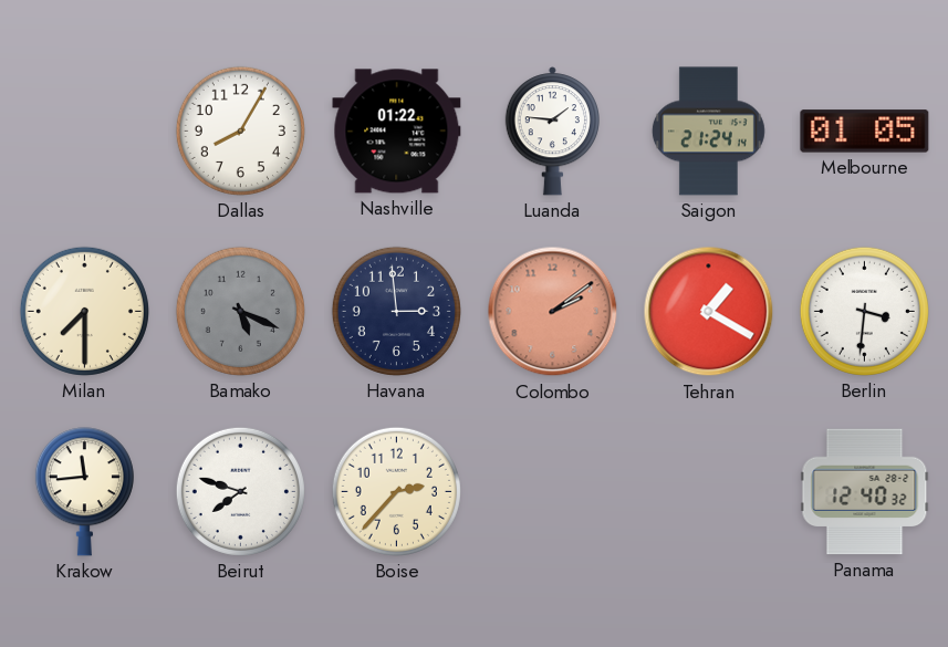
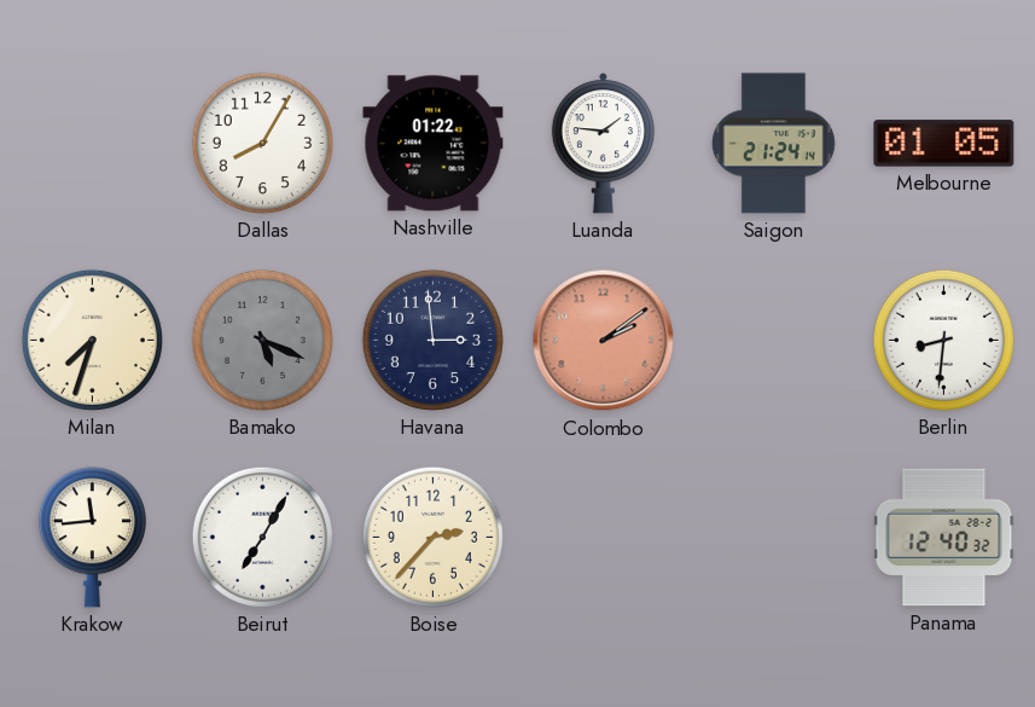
Milan: 7:30 -> 7:33 (92, 340)
Tehran: 1:20 -> none (709, 312)
Berlin: 3:31 -> 8:31 (943, 340)
Beirut: 7:48 -> 7:05 (262, 537)
